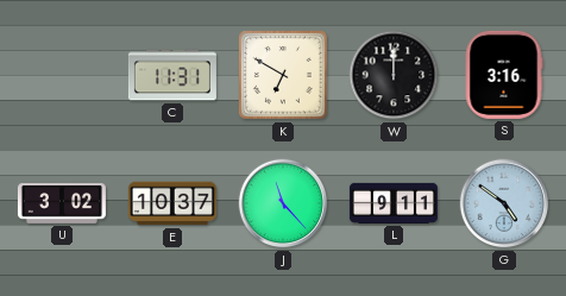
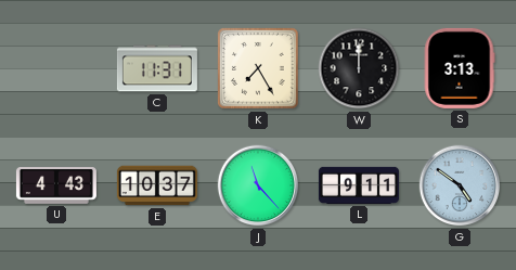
K: 6:50 -> 7:25 (258, 68)
S: 3:16 -> 3:13 (460, 68)
U: 3:02 -> 4:43 (56, 187)
